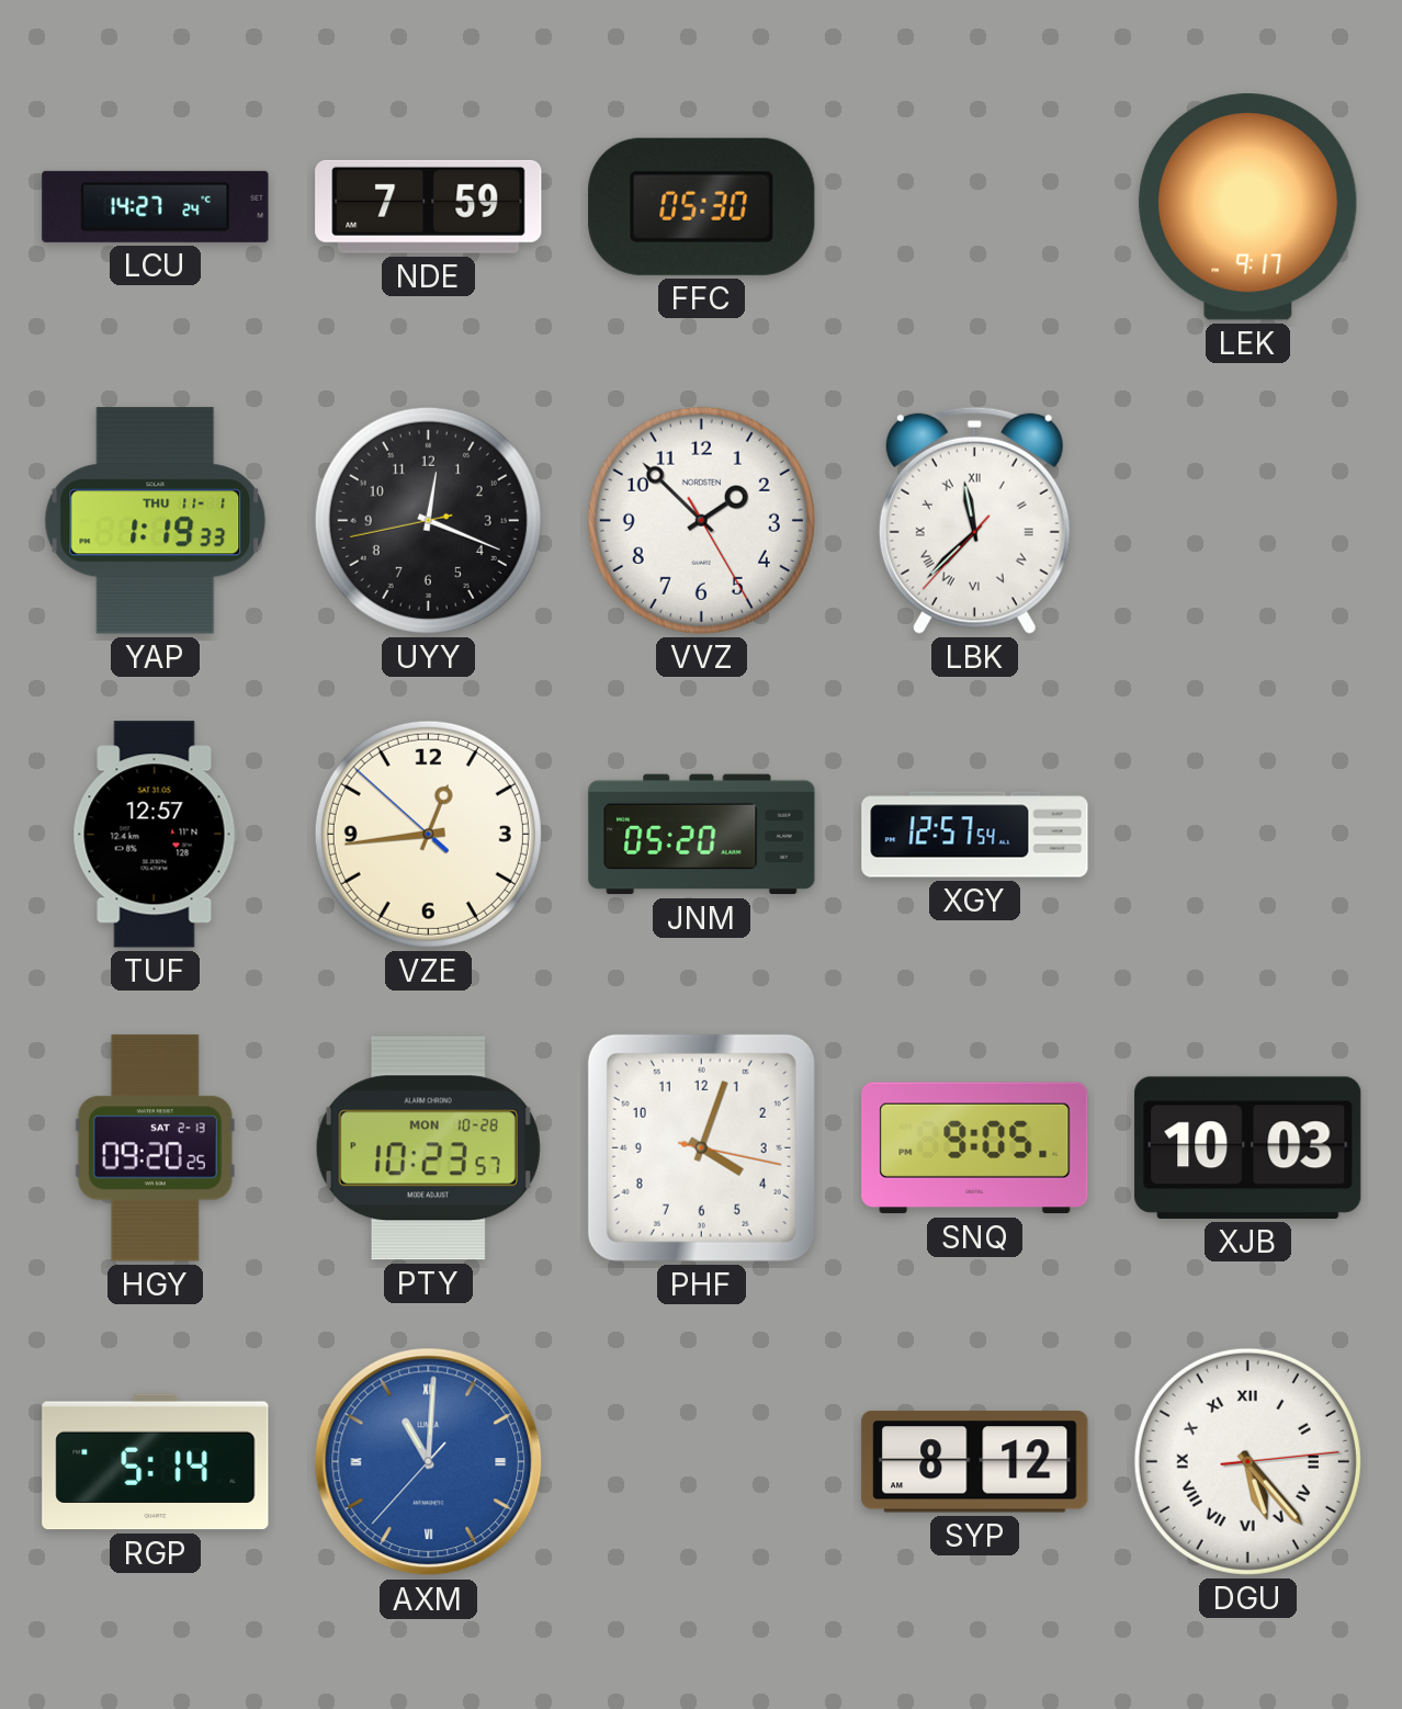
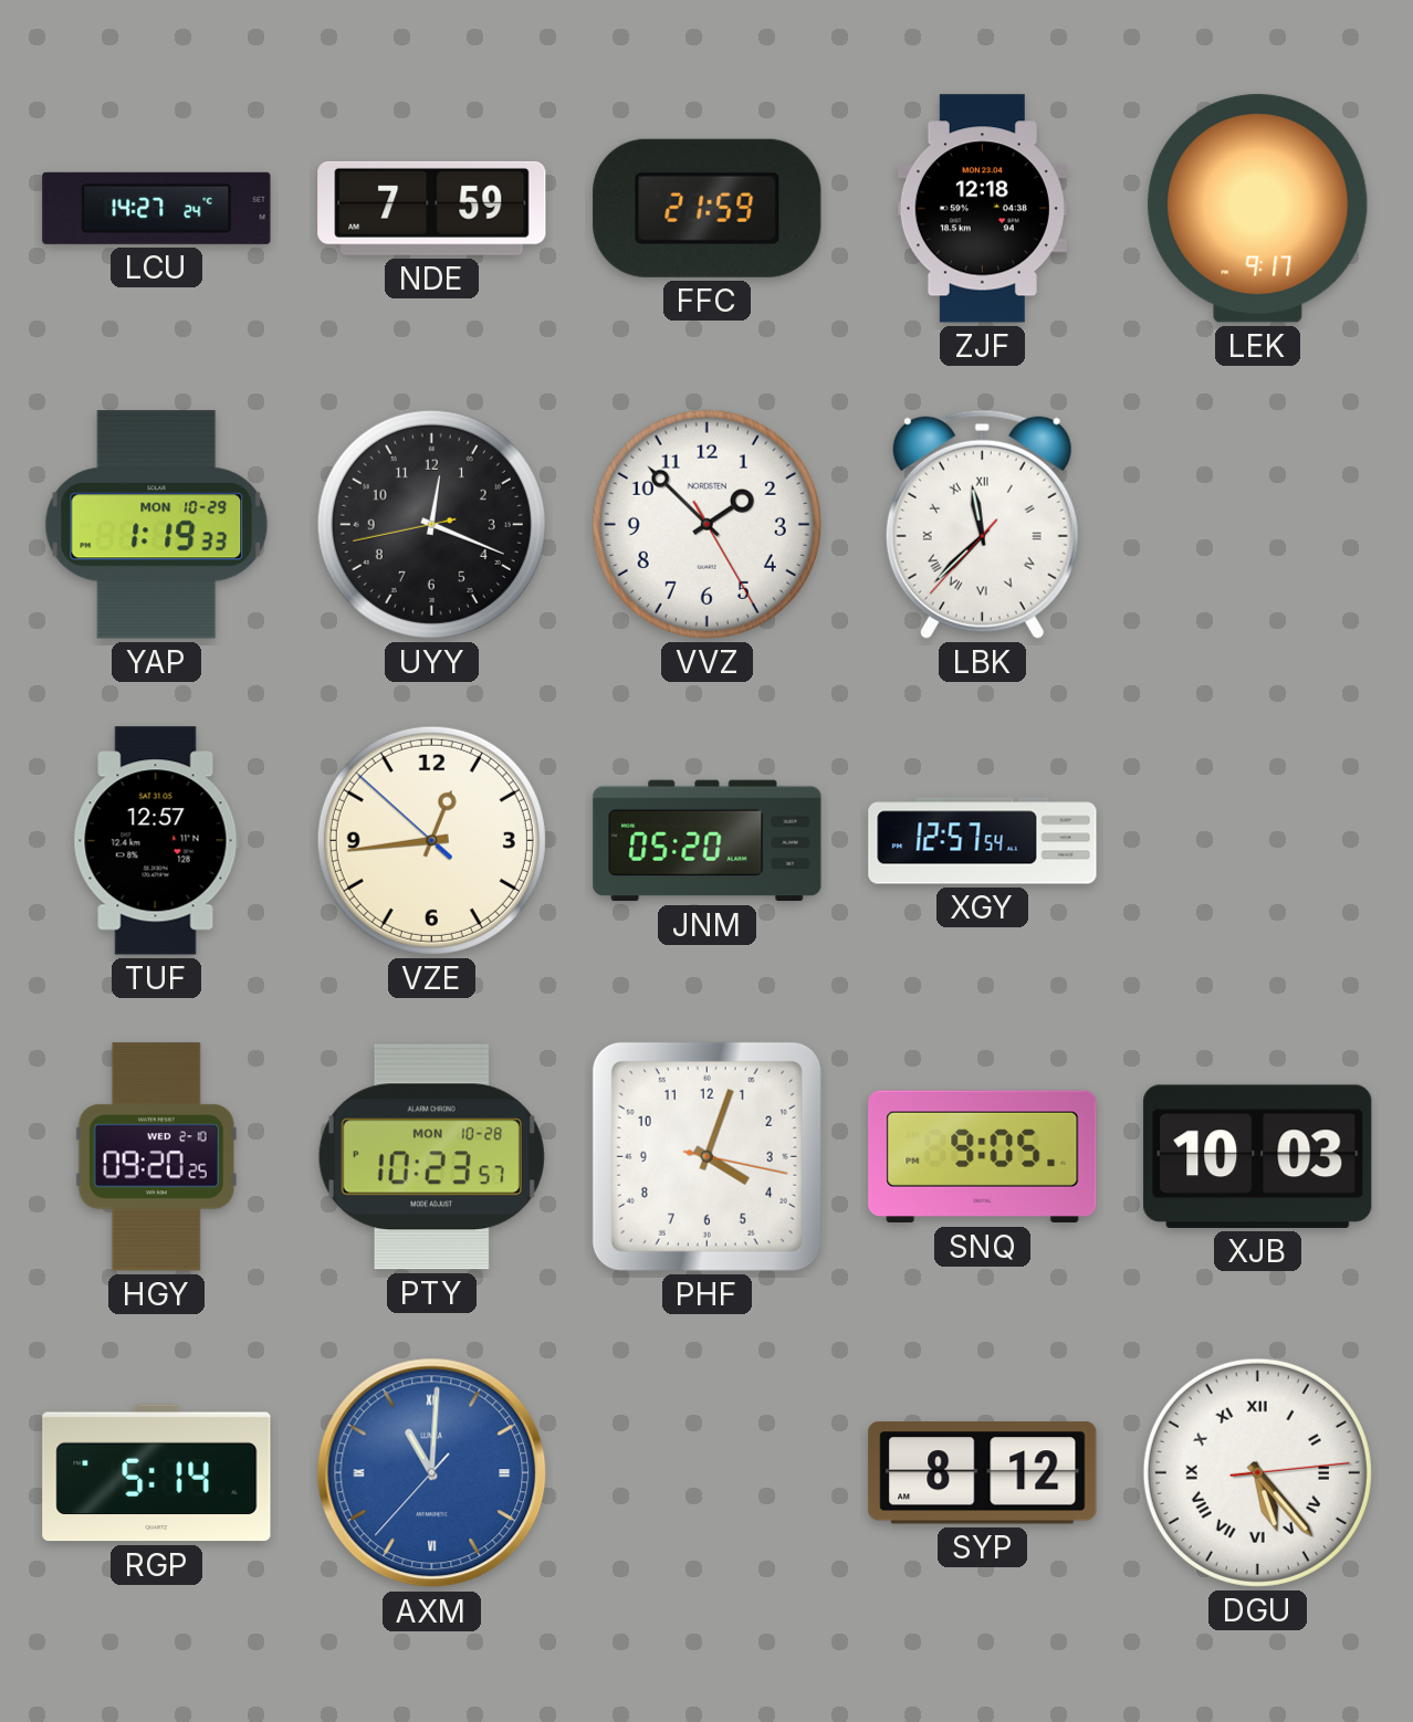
FFC: 05:30 -> 21:59 (708, 208)
ZJF: none -> 12:18 (982, 209)
YAP date: THU 11-1 -> MON 10-29 (157, 525)
HGY date: SAT 2-13 -> WED 2-10 (156, 1157)
